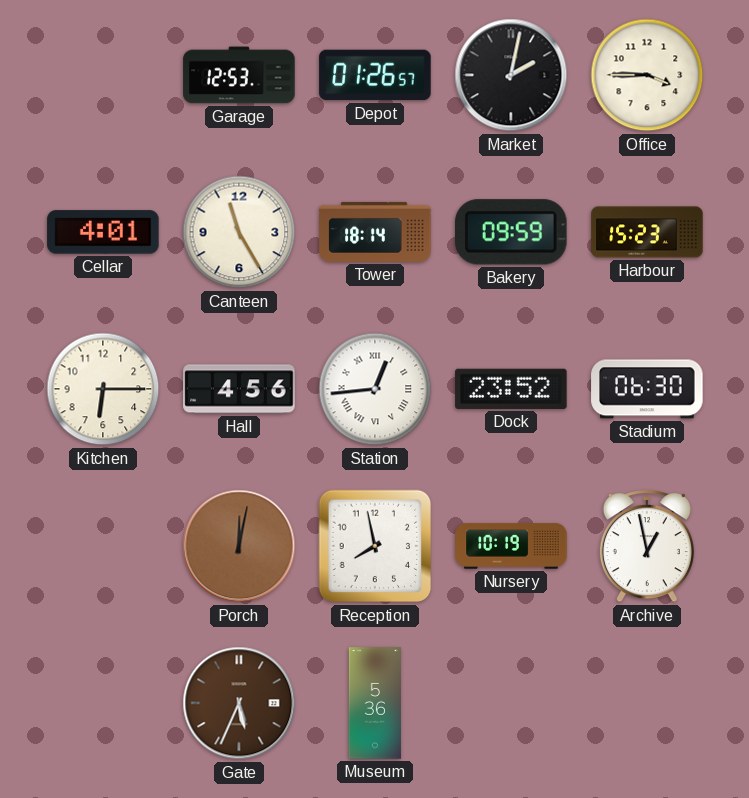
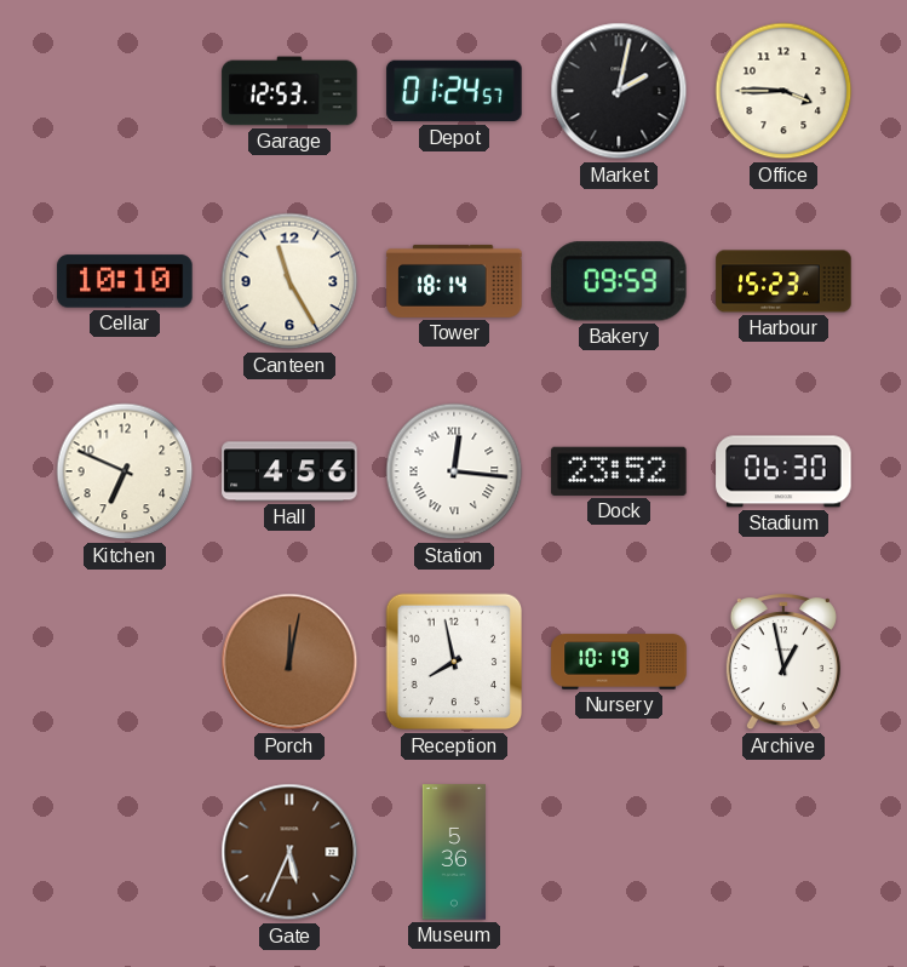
Depot: 01:26 -> 01:24 (454, 91)
Cellar: 4:01 -> 10:10 (125, 281)
Kitchen: 6:15 -> 6:49 (125, 471)
Station: 12:44 -> 12:16 (454, 471)
